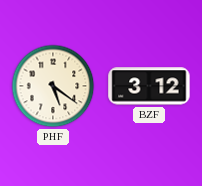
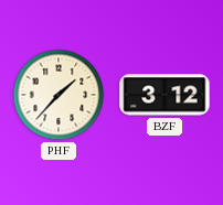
PHF: 5:21 -> 1:37 (59, 95)
